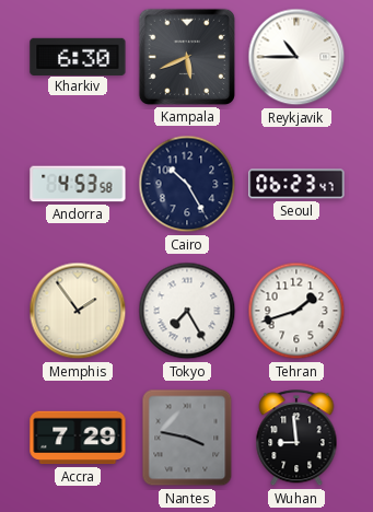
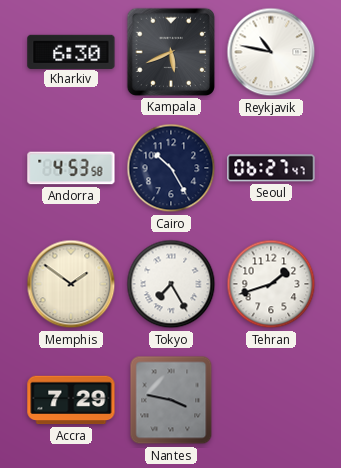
Reykjavik: 10:45 -> 10:47 (271, 52)
Seoul: 06:23 -> 06:27 (271, 168)
Memphis: 1:54 -> 1:51 (71, 284)
Wuhan: 8:59 -> none (296, 439)
